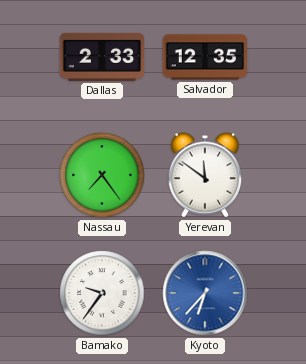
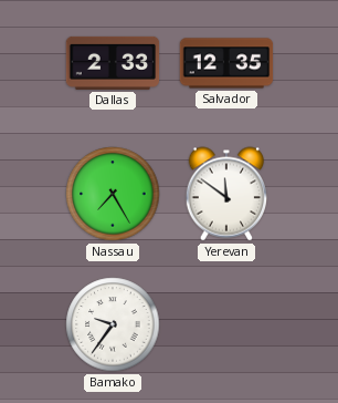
Nassau: 7:24 -> 7:25 (113, 194)
Kyoto: 6:37 -> none (205, 293)
